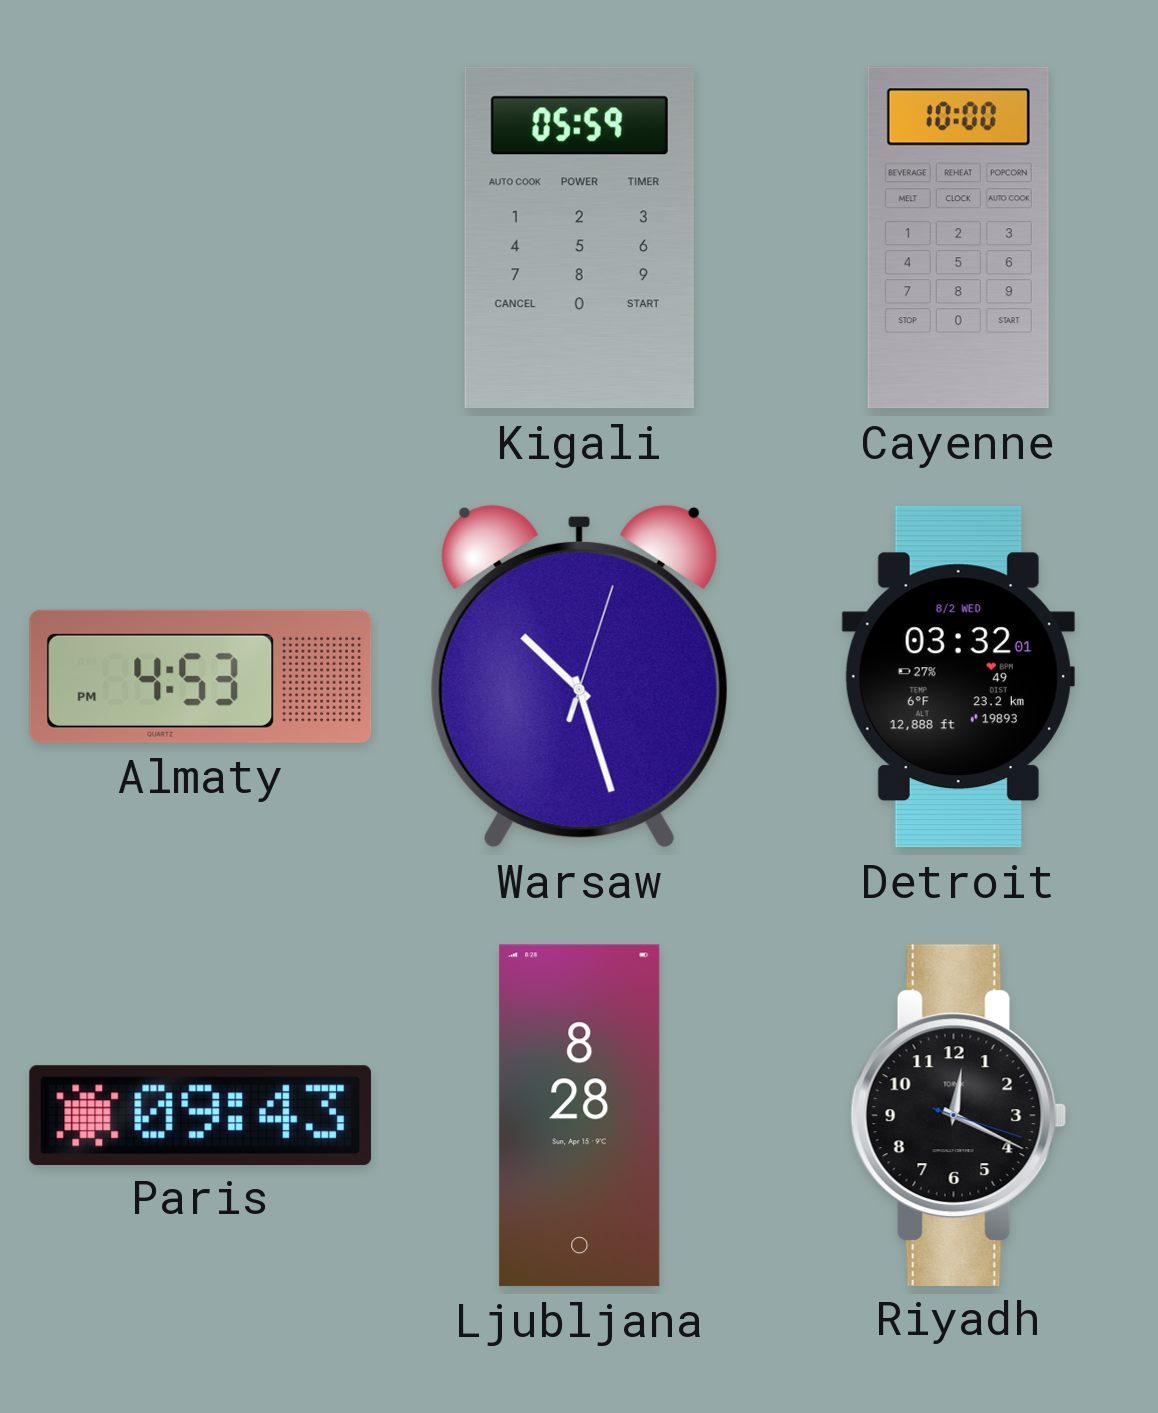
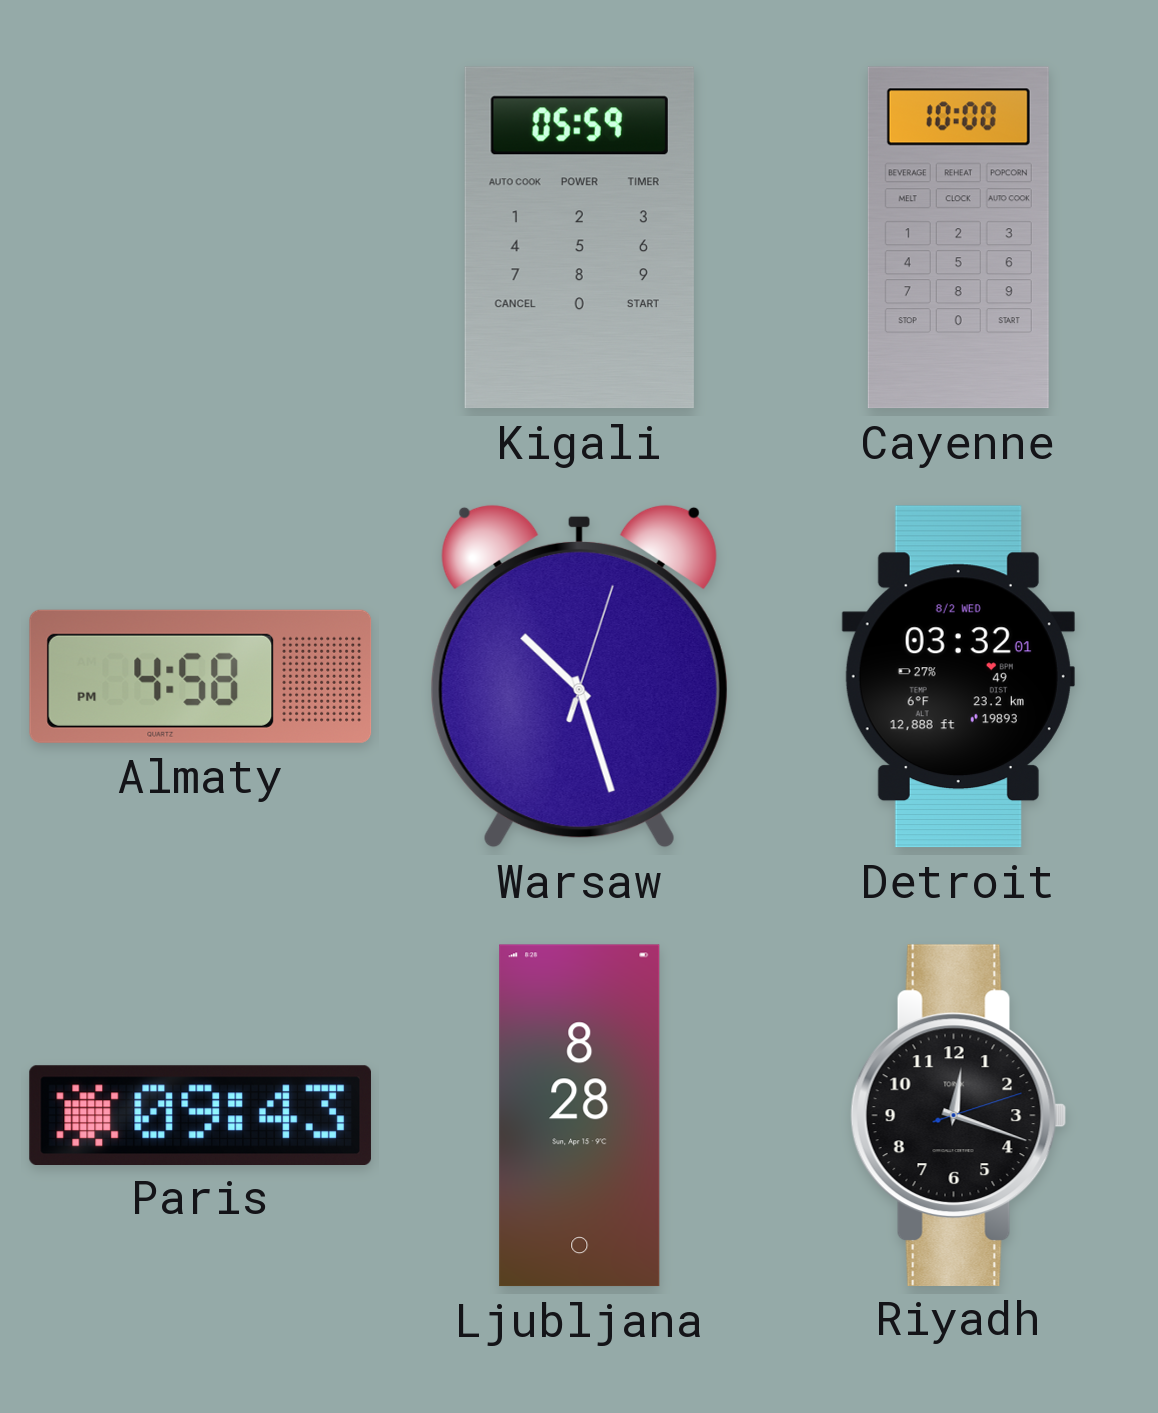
Almaty: 4:53 -> 4:58 (201, 676)
Riyadh: 12:19 -> 12:18 (959, 1115)
